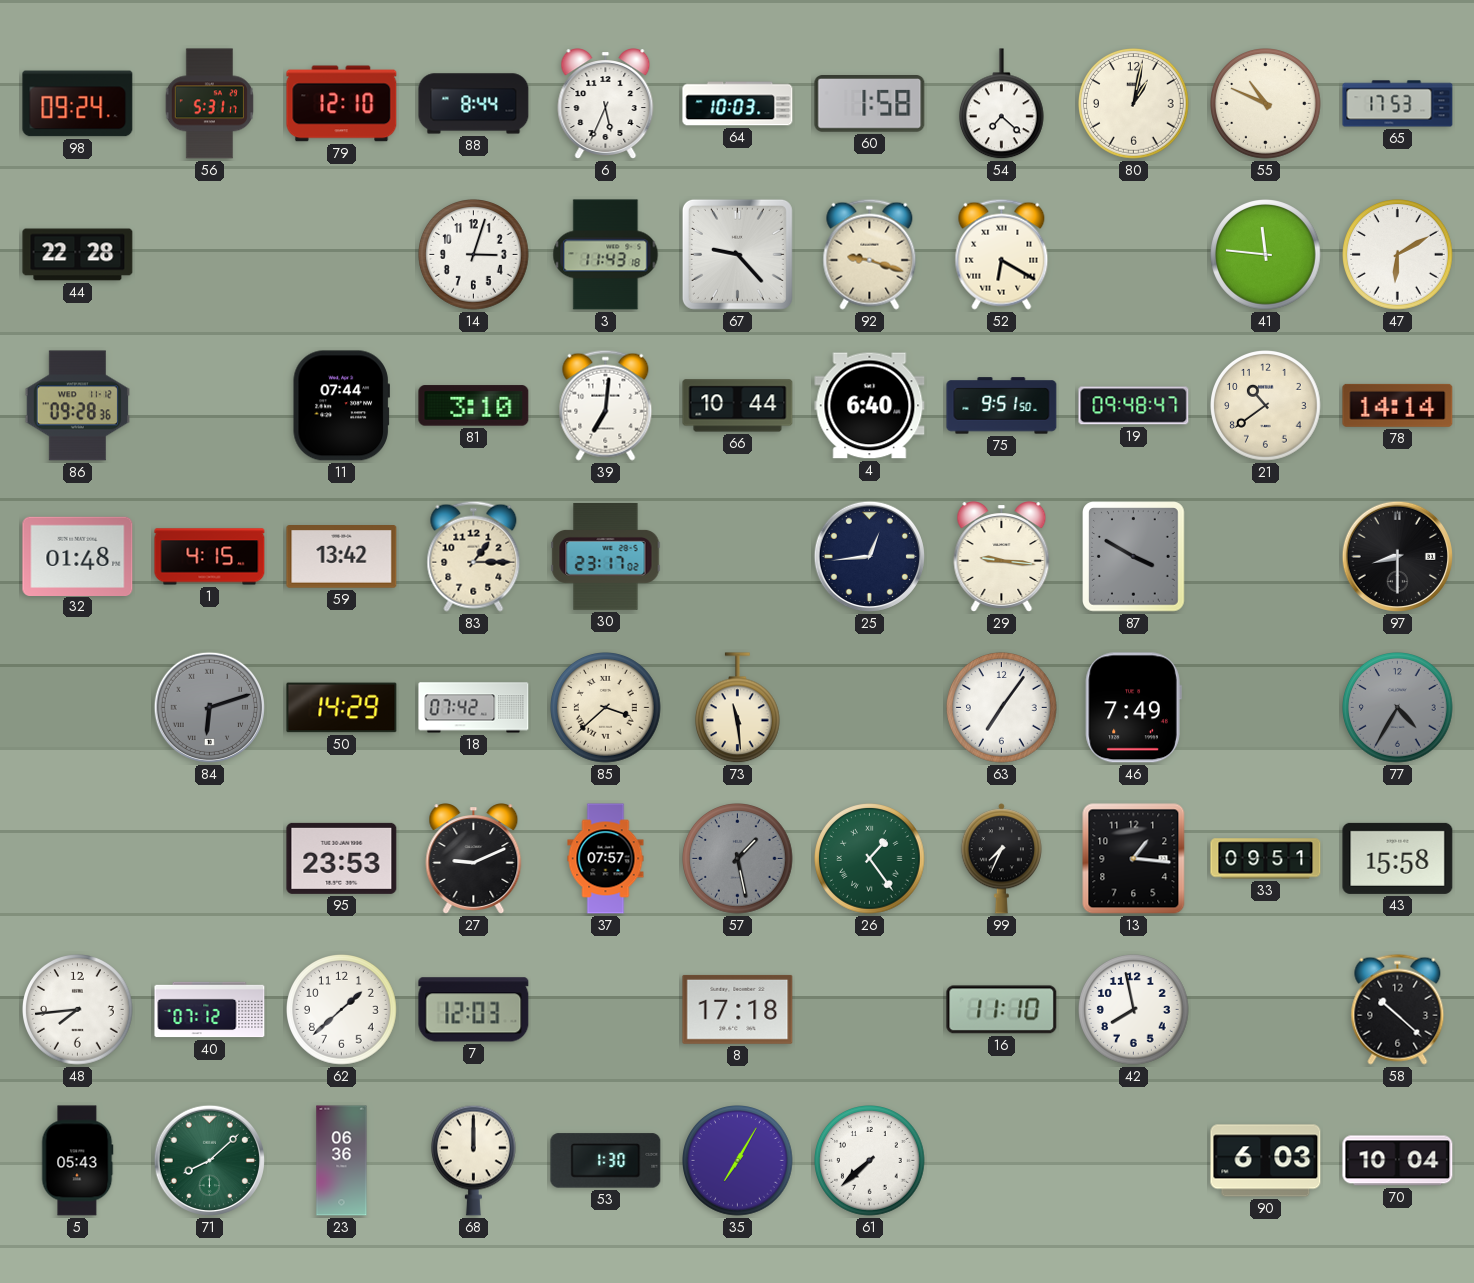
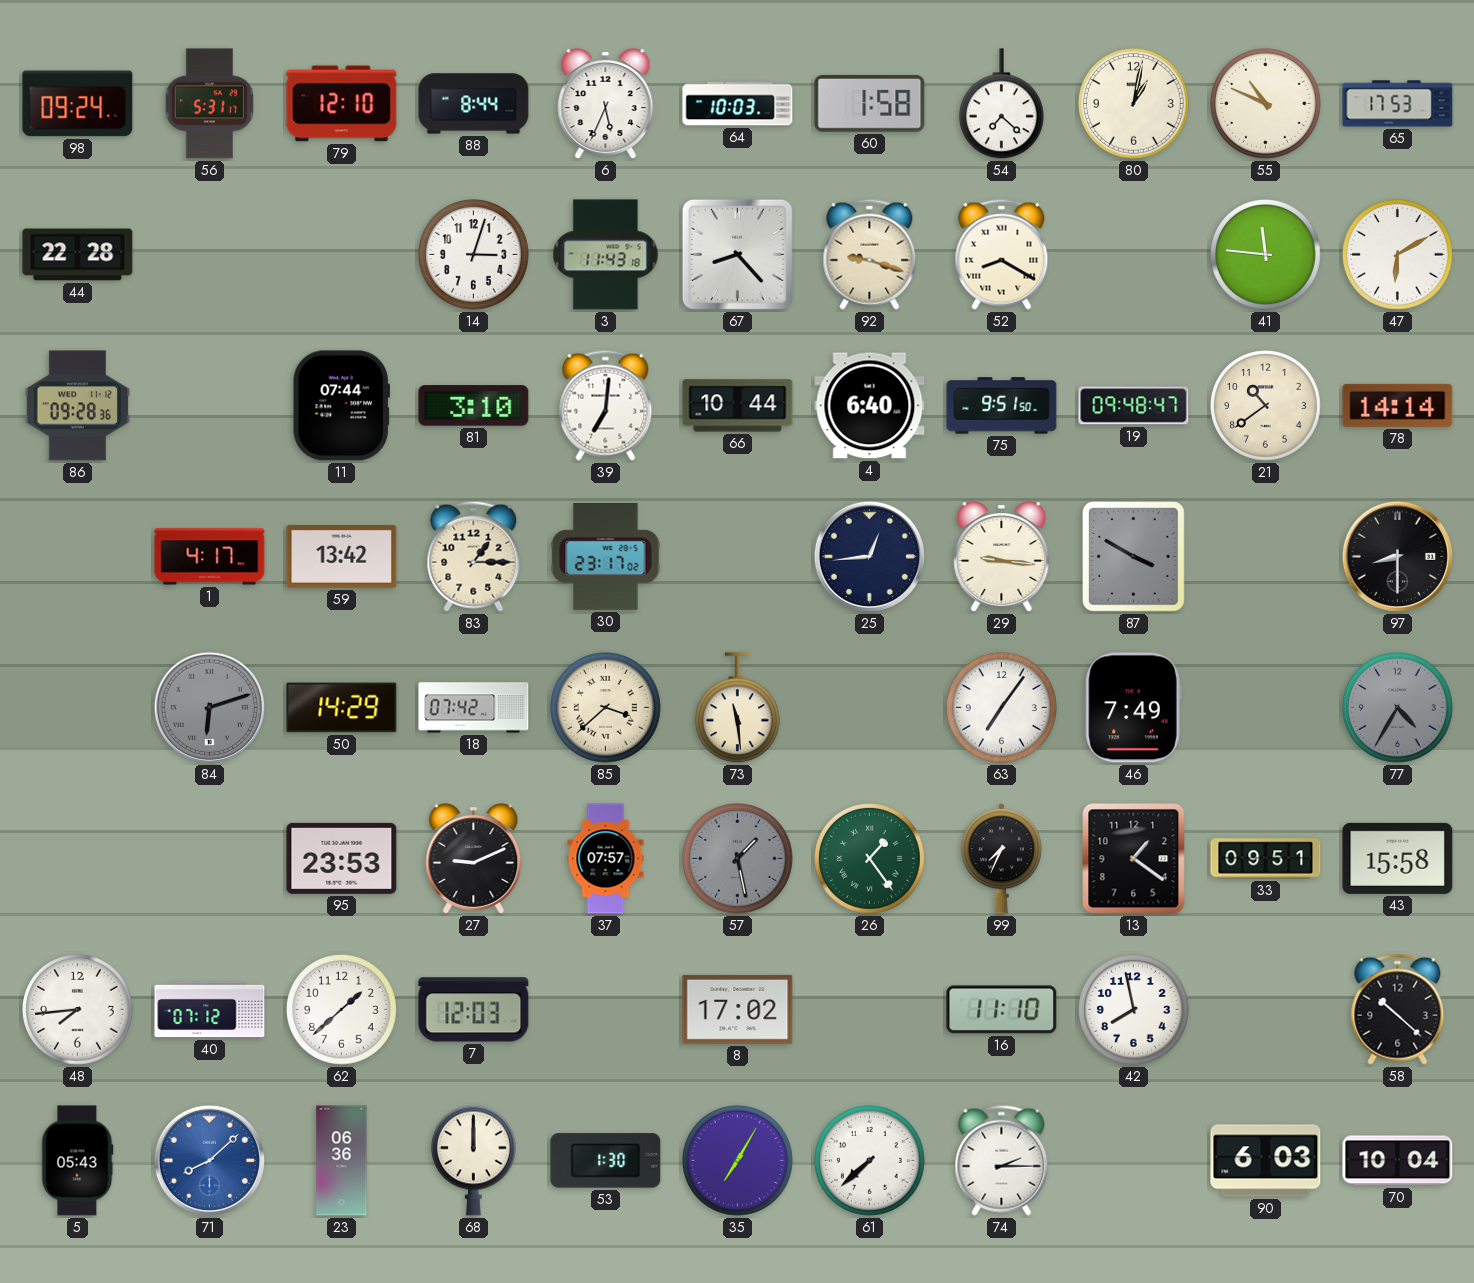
67: 9:23 -> 8:23 (737, 254)
52: 6:20 -> 8:20 (1002, 254)
32: 01:48 -> none (78, 556)
1: 4:15 -> 4:17 (210, 557)
13: 1:16 -> 1:21 (1134, 859)
8: 17:18 -> 17:02 (738, 1009)
71 dial: green -> blue (209, 1160)
74: none -> 2:15 (1002, 1160)
